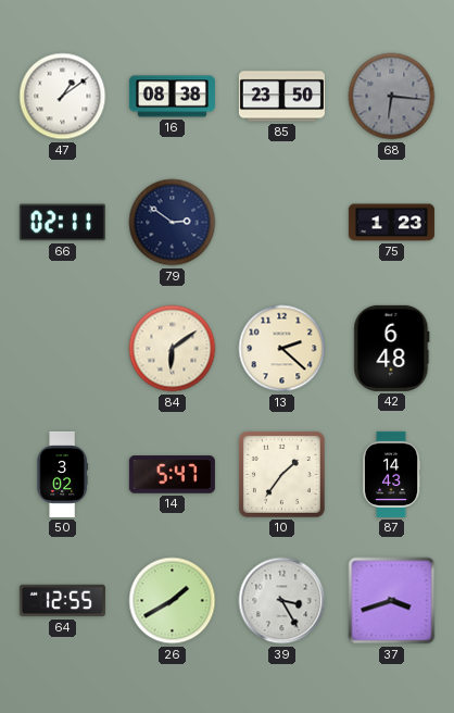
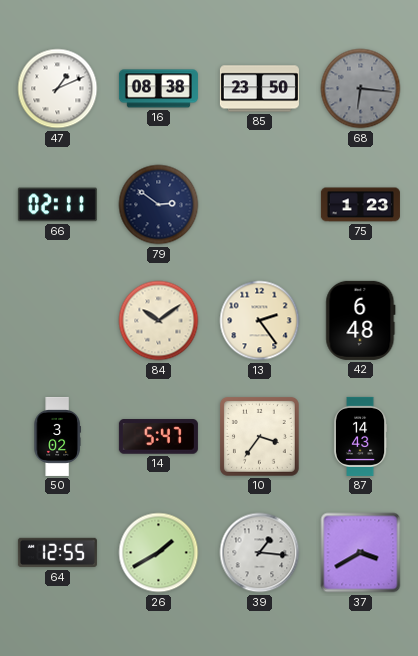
47: 1:09 -> 1:11 (58, 89)
84: 6:09 -> 10:09 (159, 321)
13: 2:22 -> 2:24 (260, 321)
10: 1:36 -> 3:36 (259, 436)
39: 3:25 -> 1:16 (260, 553)
37: 3:42 -> 3:40 (361, 553)
